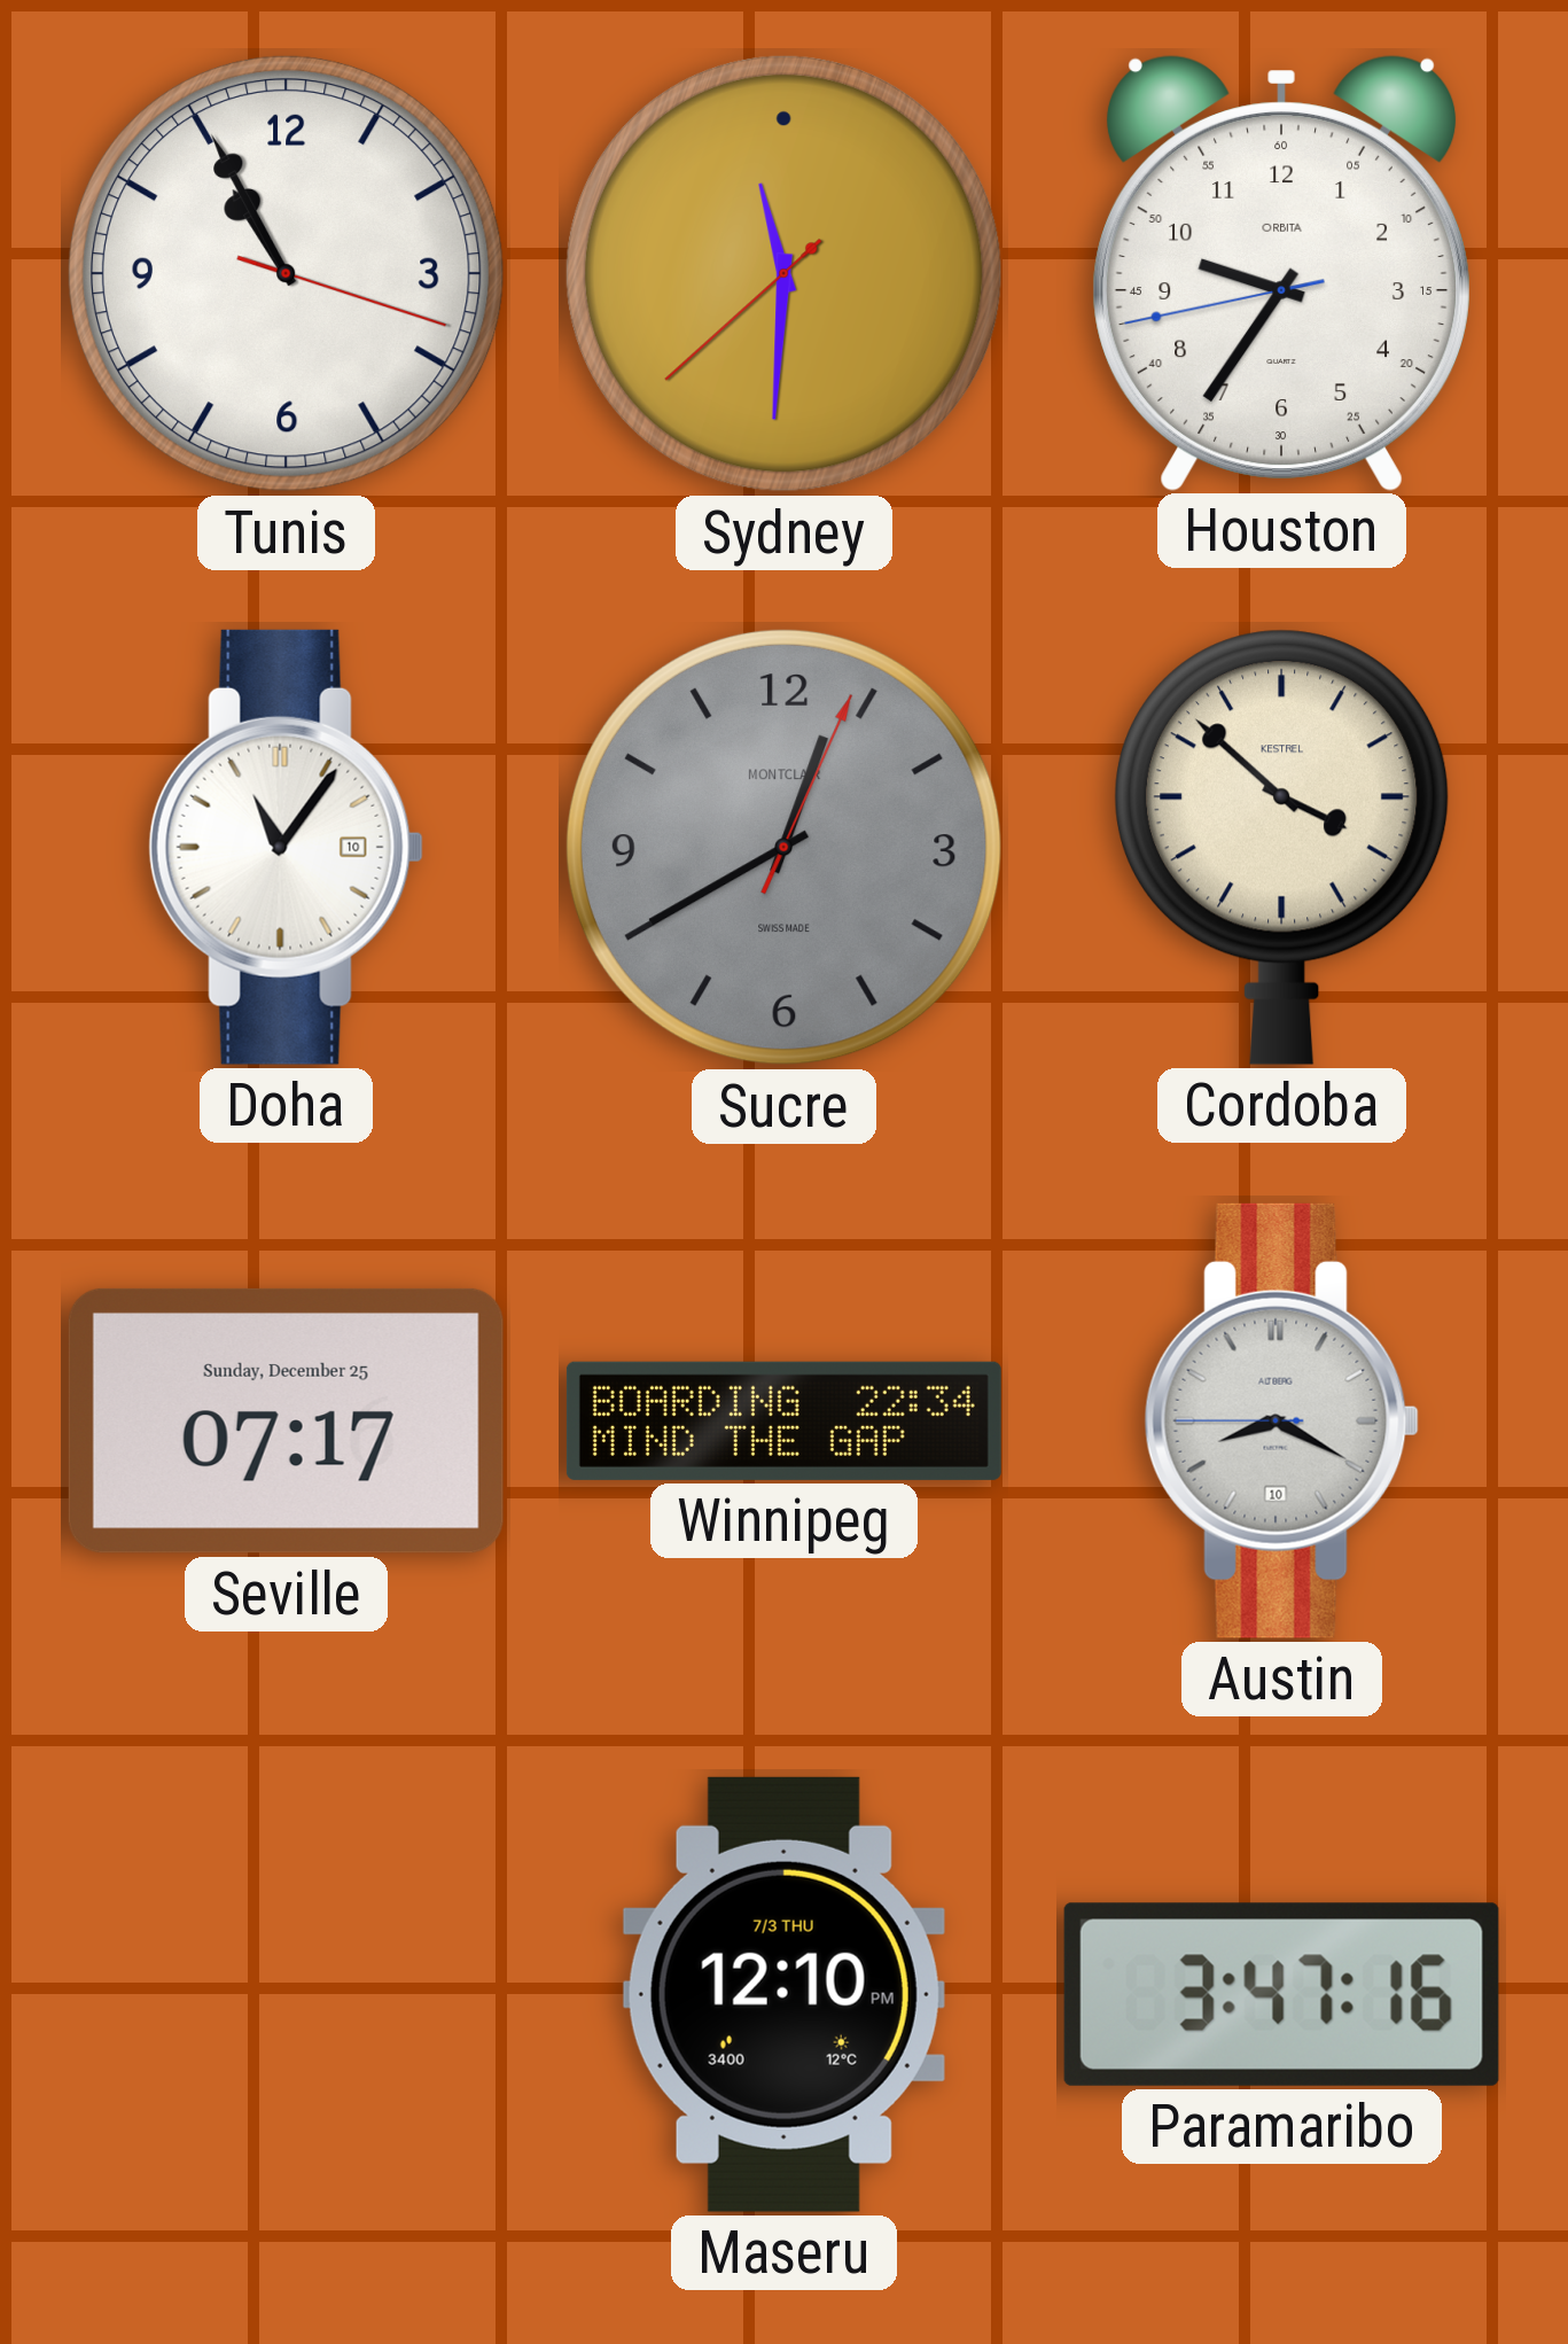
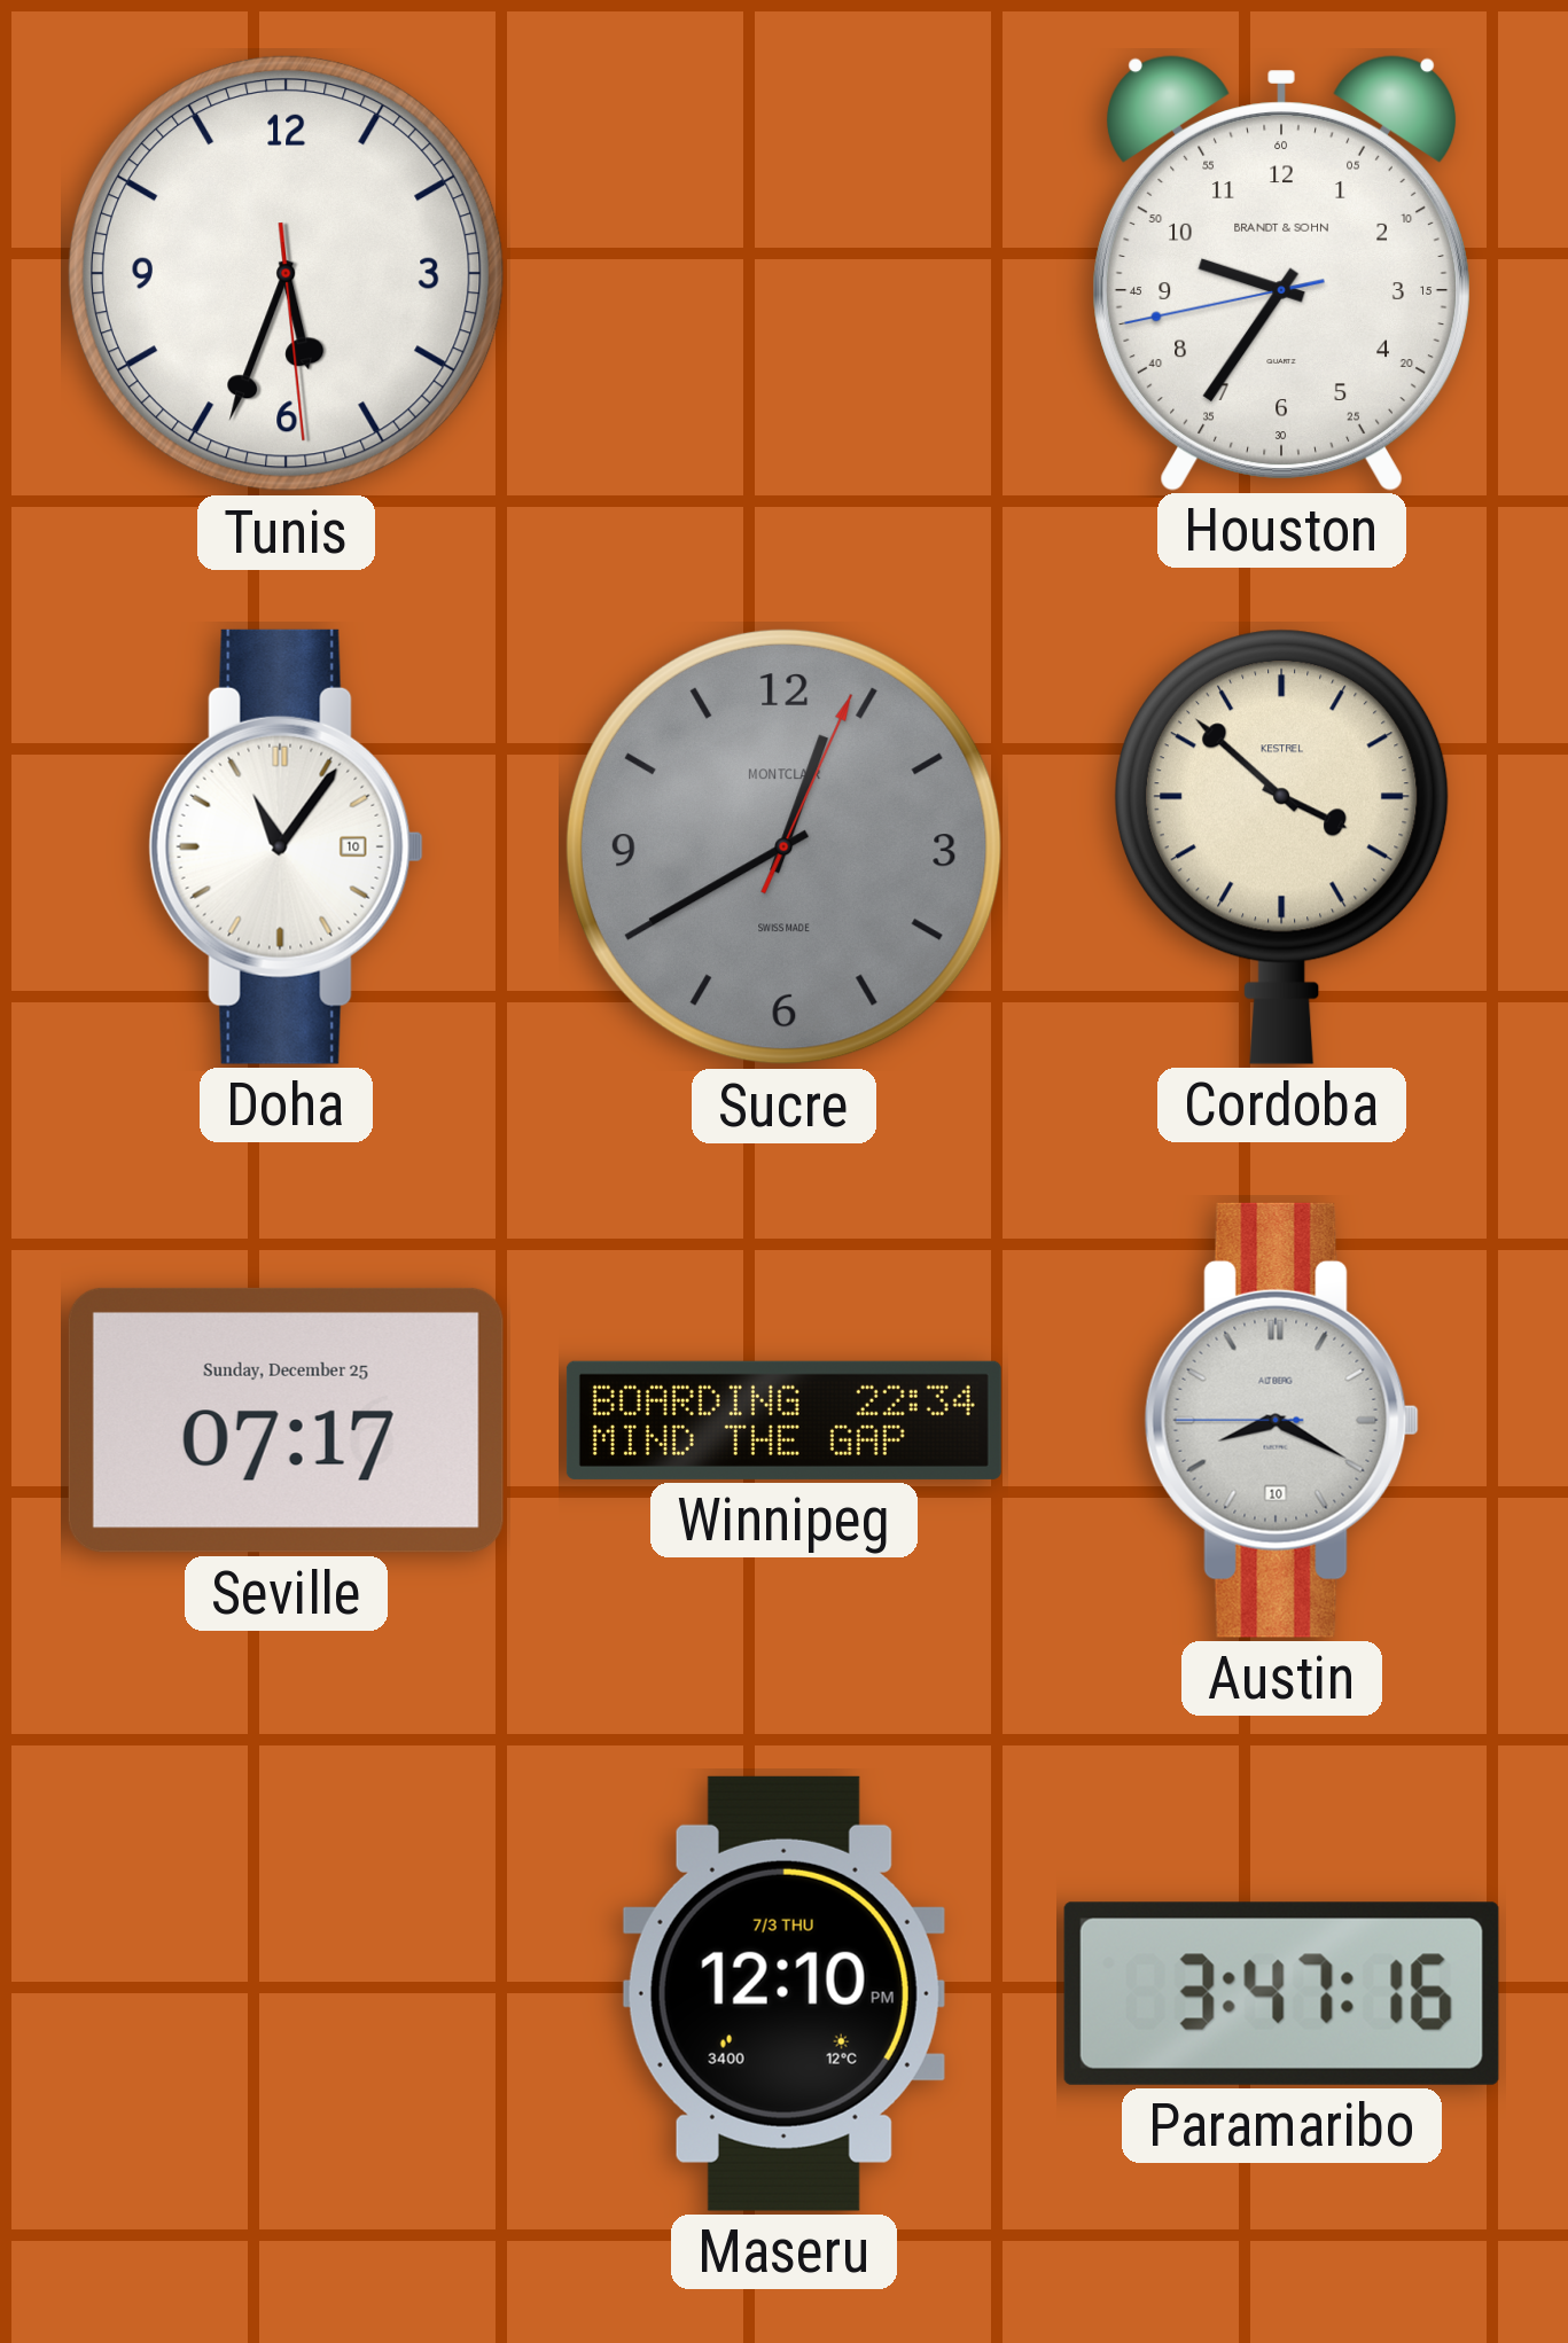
Tunis: 10:55 -> 5:33 (286, 273)
Sydney: 11:30 -> none (783, 273)
Houston brand: ORBITA -> BRANDT & SOHN (1281, 273)
